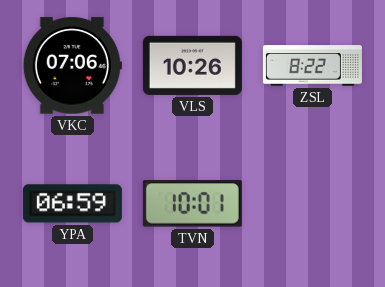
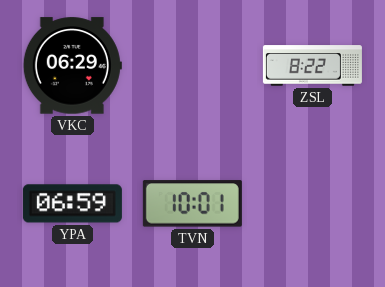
VKC: 07:06 -> 06:29 (72, 66)
VLS: 10:26 -> none (192, 65)
